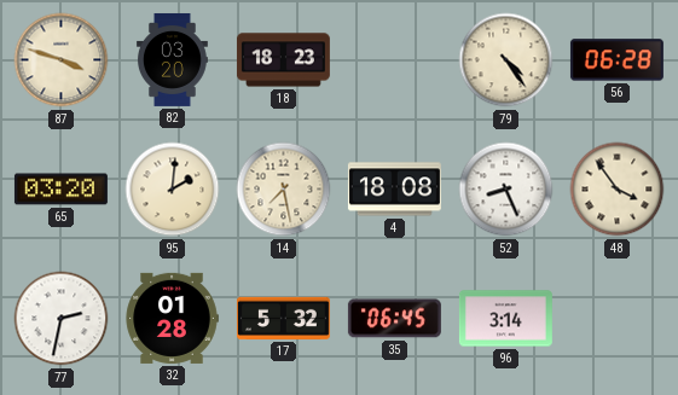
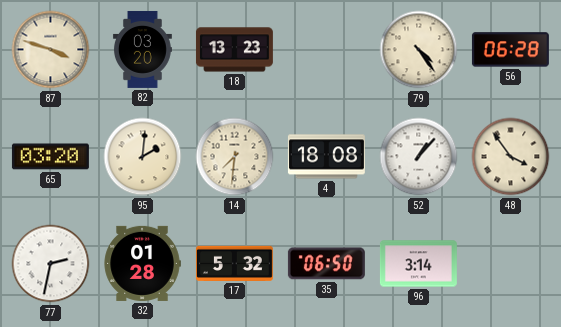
18: 18:23 -> 13:23 (234, 50)
14: 7:28 -> 7:31 (235, 157)
52: 8:26 -> 1:07 (419, 157)
35: 06:45 -> 06:50 (326, 264)
